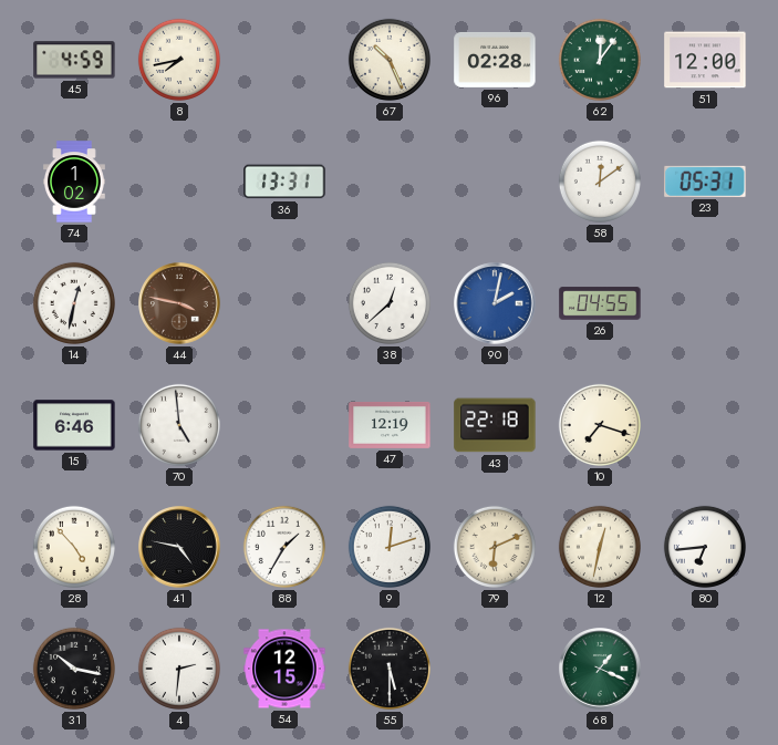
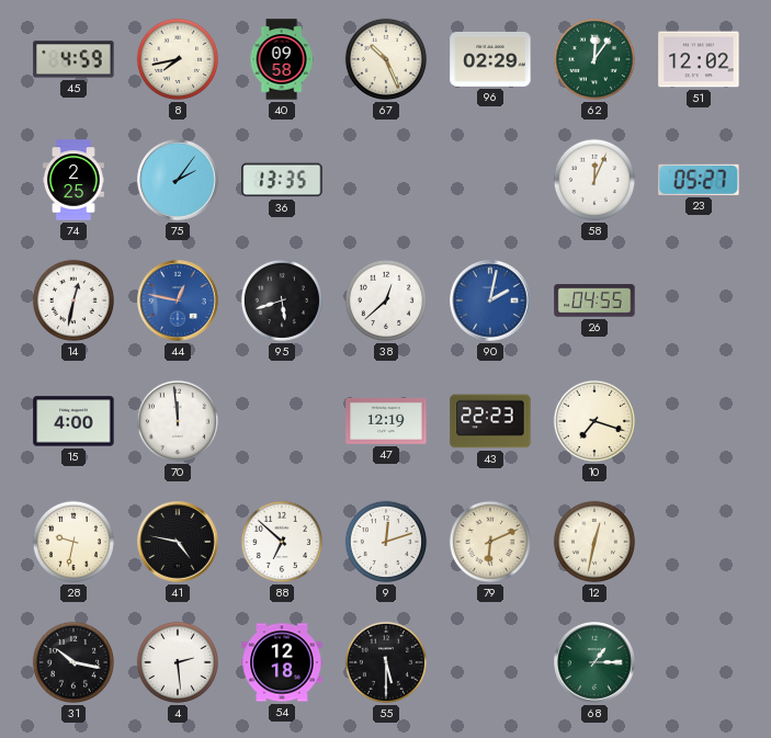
40: none -> 09:58 (282, 59)
96: 02:28 -> 02:29 (490, 59)
51: 12:00 -> 12:02 (699, 59)
74: 1:02 -> 2:25 (73, 180)
75: none -> 2:06 (178, 180)
36: 13:31 -> 13:35 (282, 180)
58: 12:09 -> 12:04 (594, 180)
23: 05:31 -> 05:27 (699, 180)
44: 3:47 -> 12:47 (178, 300)
44 dial: brown -> blue (178, 300)
95: none -> 5:42 (282, 300)
15: 6:46 -> 4:00 (73, 421)
70: 4:59 -> 11:59 (178, 421)
43: 22:18 -> 22:23 (490, 421)
28: 4:53 -> 9:32 (73, 542)
88: 1:35 -> 6:52 (282, 542)
80: 6:44 -> none (705, 547)
4: 2:31 -> 2:29 (178, 662)
54: 12:15 -> 12:18 (282, 662)
68: 1:19 -> 1:15 (594, 662)
